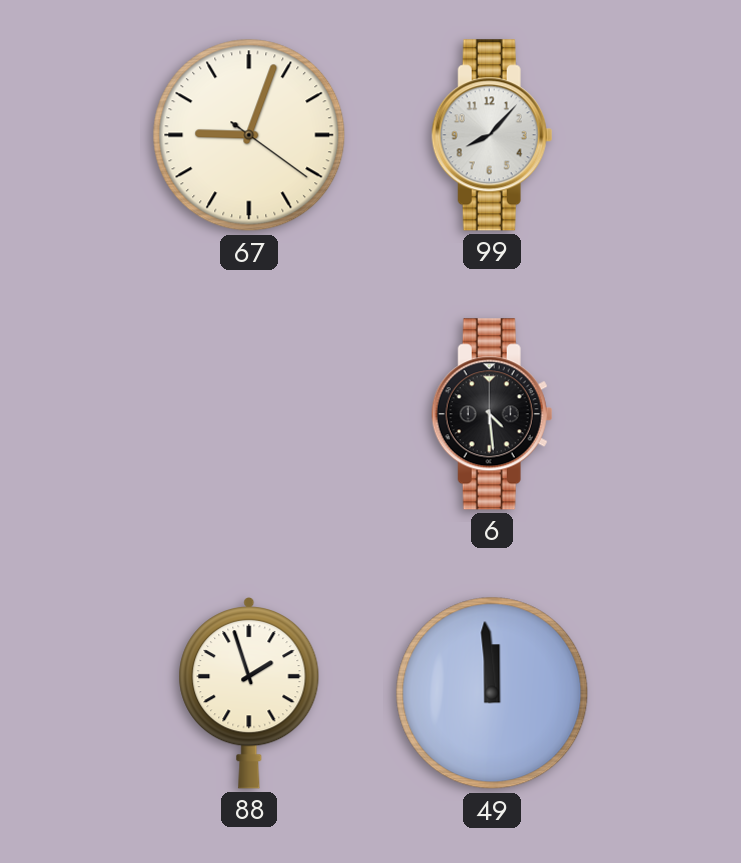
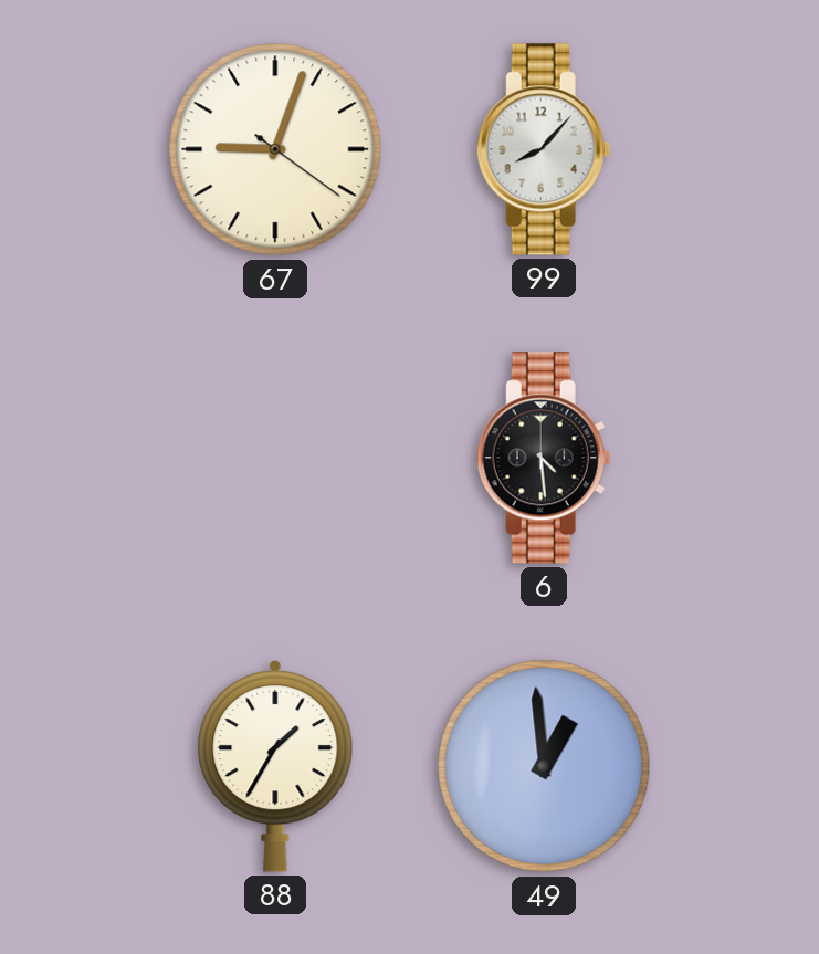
88: 1:57 -> 1:35 (275, 766)
49: 11:59 -> 12:59 (544, 766)
